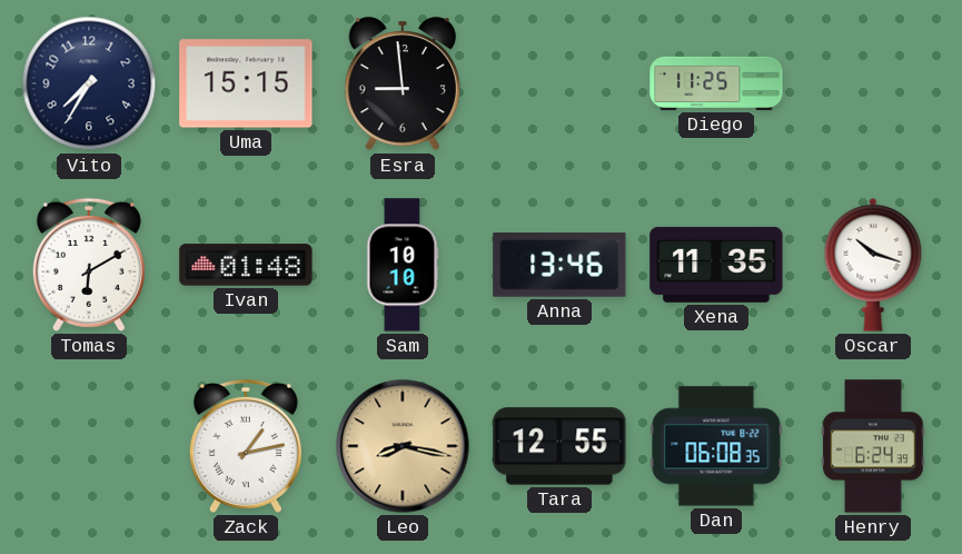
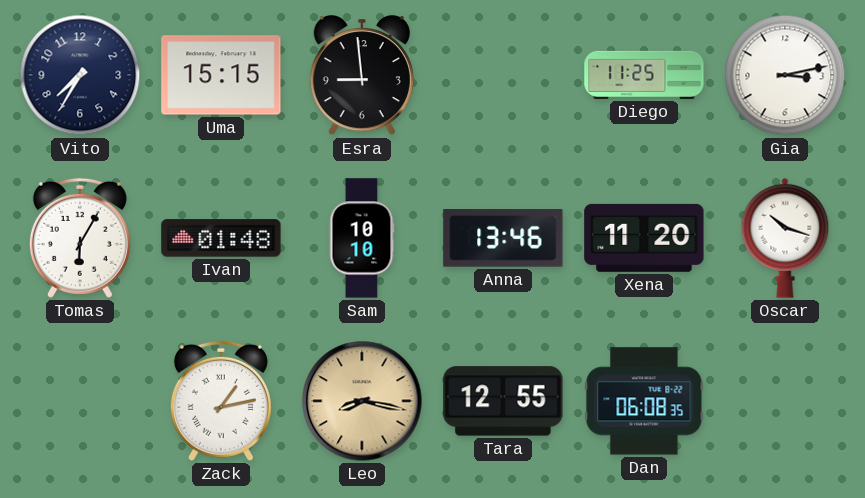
Gia: none -> 3:13 (785, 75)
Tomas: 6:10 -> 6:05 (80, 238)
Xena: 11:35 -> 11:20 (644, 238)
Henry: 6:24 -> none (873, 446)
